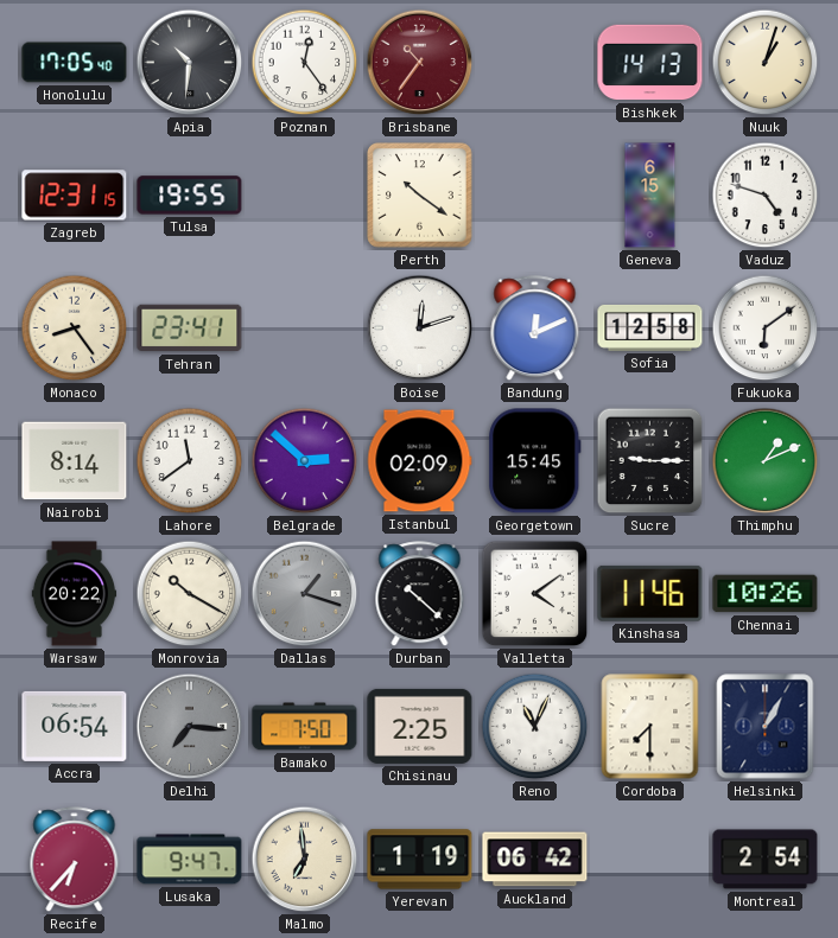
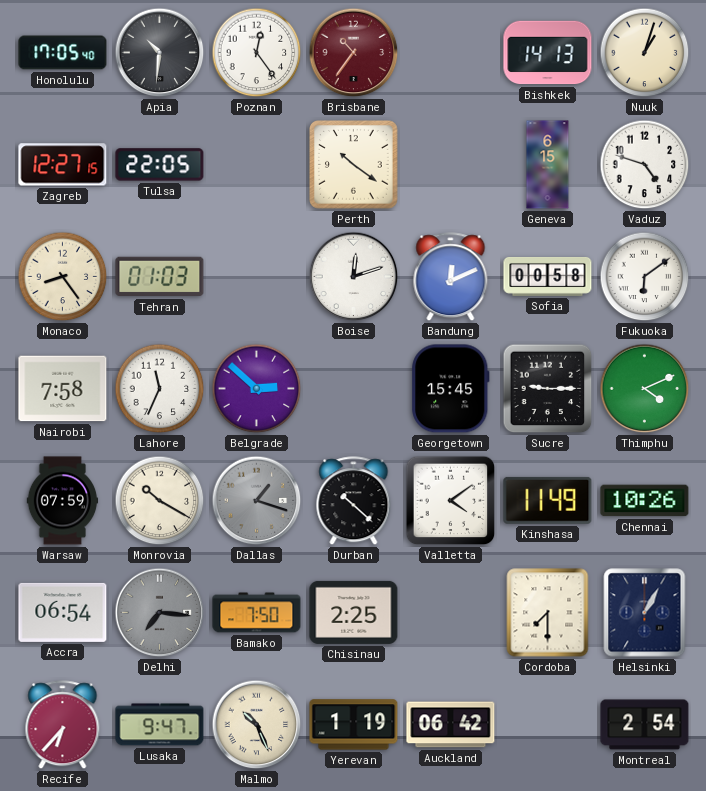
Zagreb: 12:31 -> 12:27 (63, 165)
Tulsa: 19:55 -> 22:05 (160, 165)
Tehran: 23:41 -> 01:03 (160, 277)
Sofia: 12:58 -> 00:58 (548, 276)
Nairobi: 8:14 -> 7:58 (63, 389)
Lahore: 11:39 -> 11:34 (160, 389)
Istanbul: 02:09 -> none (420, 461)
Thimphu: 1:11 -> 4:11 (645, 389)
Warsaw: 20:22 -> 07:59 (63, 501)
Kinshasa: 11:46 -> 11:49 (548, 500)
Reno: 11:04 -> none (535, 727)
Malmo: 6:59 -> 10:26 (257, 725)
